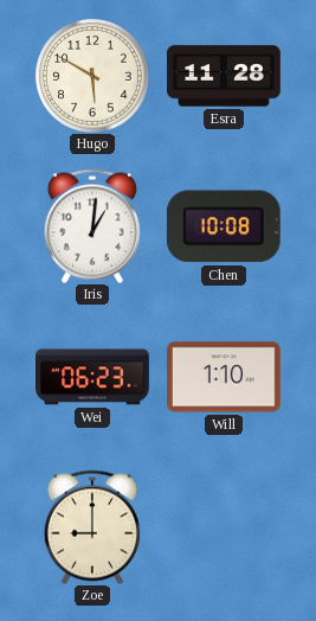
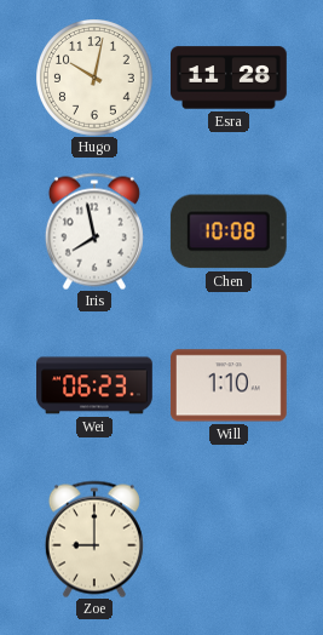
Hugo: 5:50 -> 10:02 (94, 78)
Iris: 1:01 -> 7:58 (94, 231)
